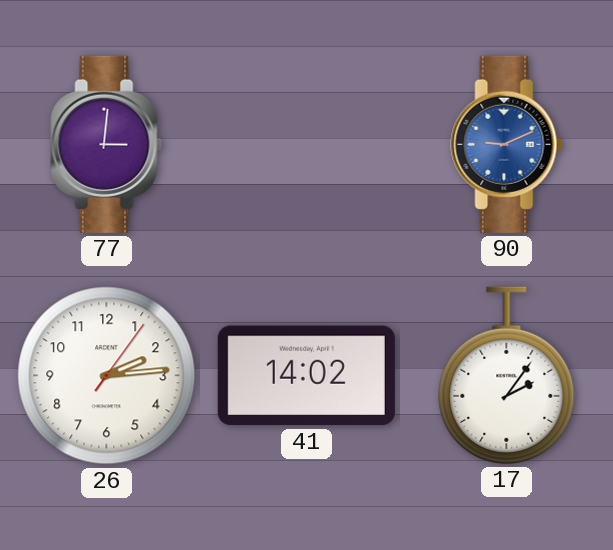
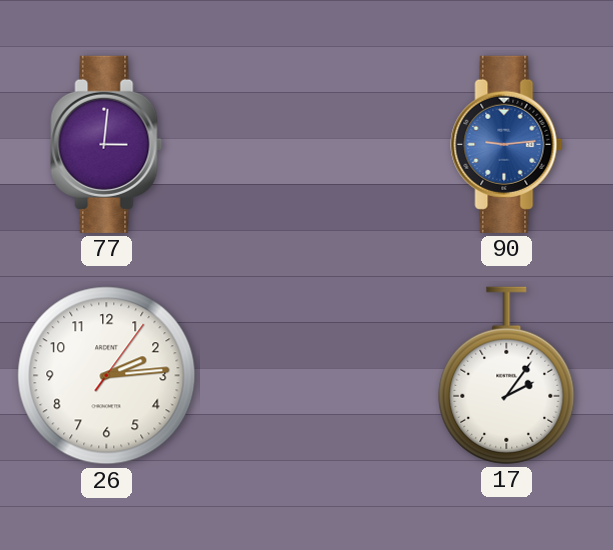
90: 9:11 -> 9:14 (507, 144)
41: 14:02 -> none (306, 376)
